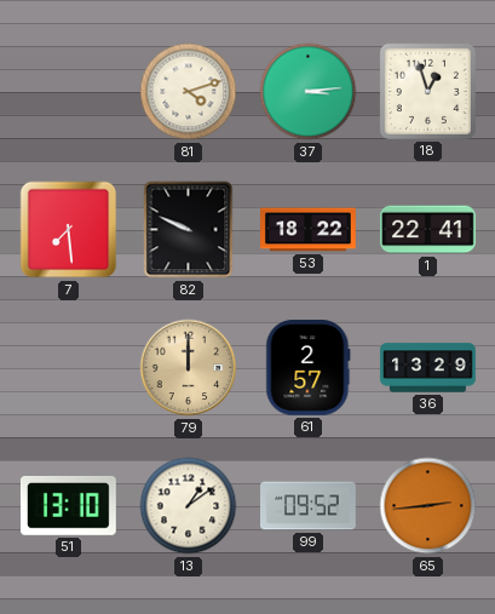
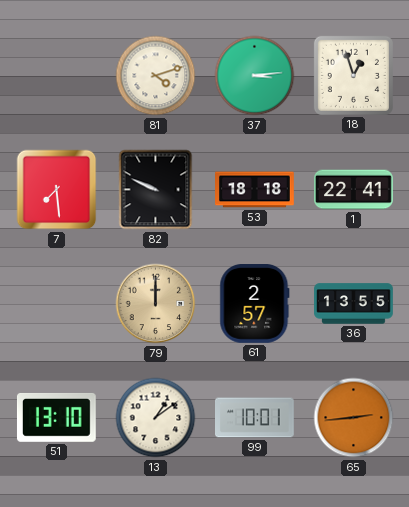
53: 18:22 -> 18:18 (255, 190)
36: 13:29 -> 13:55 (354, 304)
99: 09:52 -> 10:01 (255, 418)
